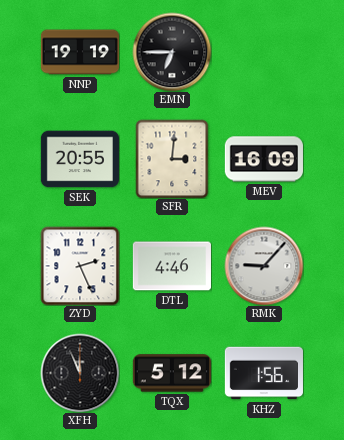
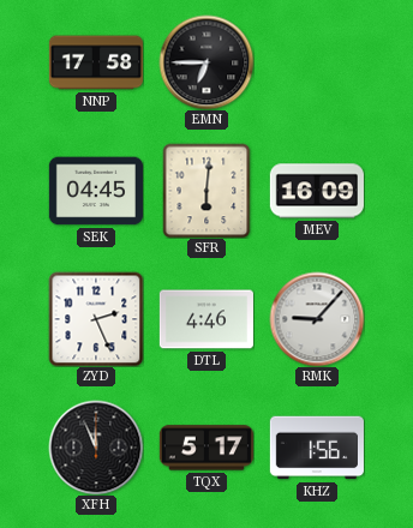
NNP: 19:19 -> 17:58 (96, 62)
SEK: 20:55 -> 04:45 (96, 191)
SFR: 3:01 -> 6:01 (206, 191)
TQX: 5:12 -> 5:17 (206, 448)
